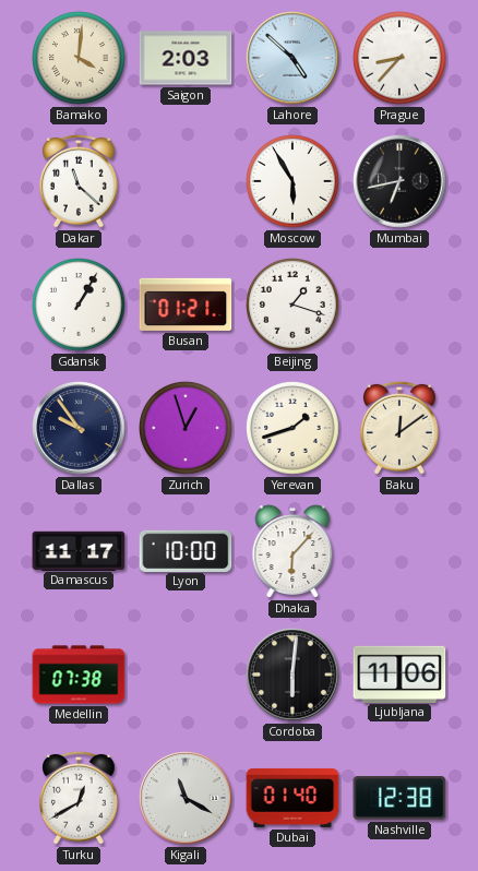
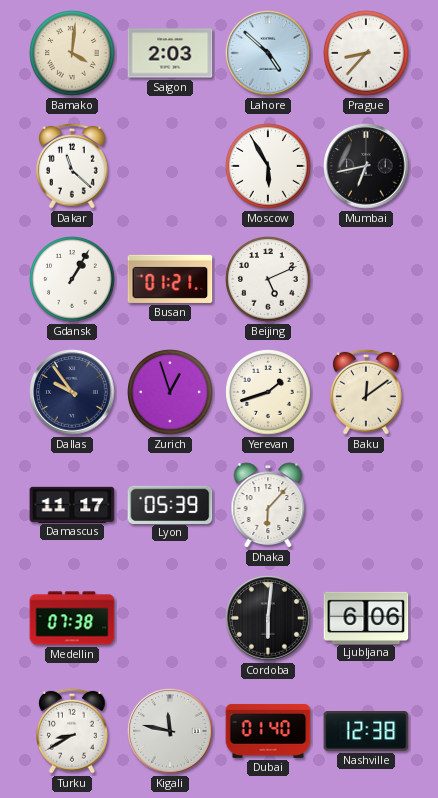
Beijing: 1:18 -> 5:11 (269, 280)
Lyon: 10:00 -> 05:39 (170, 504)
Ljubljana: 11:06 -> 6:06 (366, 617)
Turku: 12:40 -> 8:40 (73, 731)
Kigali: 11:20 -> 11:47 (170, 731)
